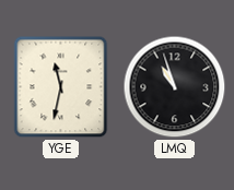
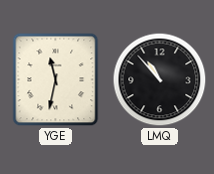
LMQ: 10:57 -> 10:53 (160, 80)
